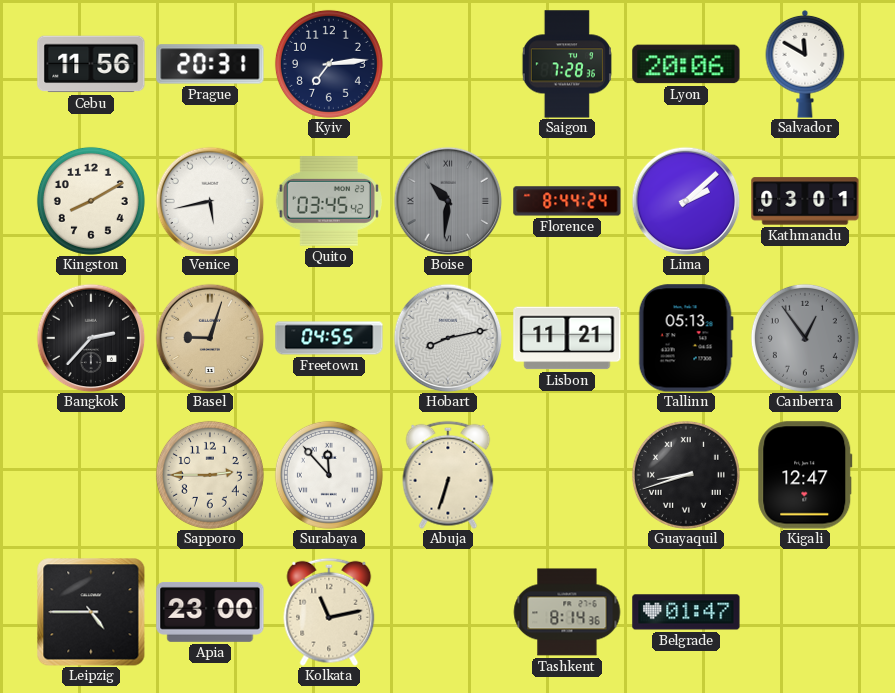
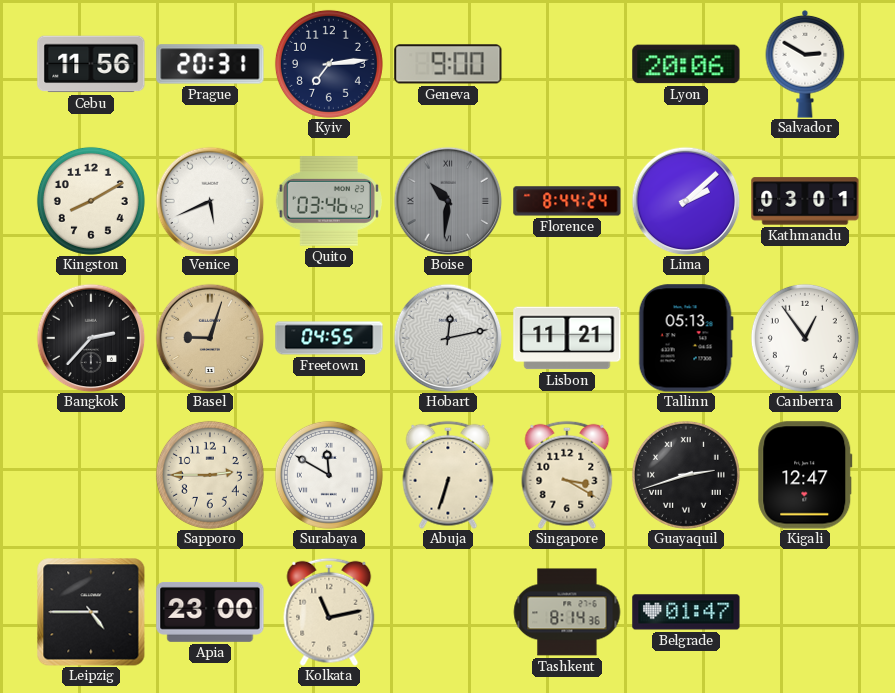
Geneva: none -> 9:00 (448, 64)
Saigon: 7:28 -> none (567, 64)
Salvador: 11:50 -> 2:50 (805, 64)
Venice: 5:43 -> 5:41 (210, 201)
Quito: 03:45 -> 03:46 (329, 201)
Hobart: 8:13 -> 12:13 (448, 338)
Canberra dial: grey -> white (805, 338)
Surabaya: 11:53 -> 11:50 (329, 475)
Singapore: none -> 3:20 (567, 475)
Guayaquil: 8:42 -> 2:42 (686, 475)
